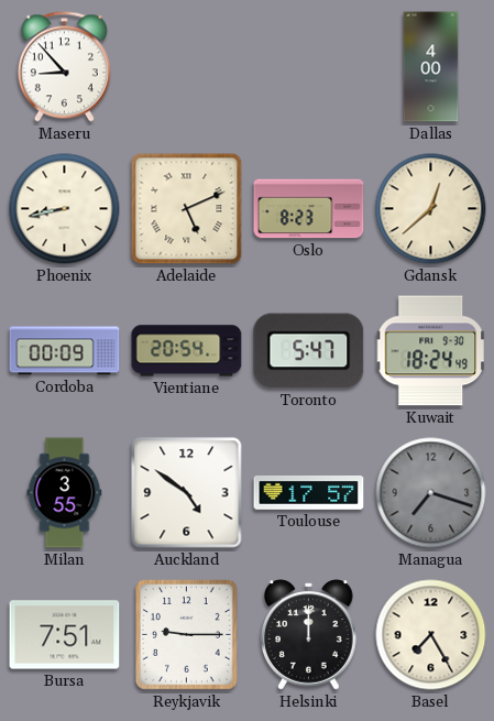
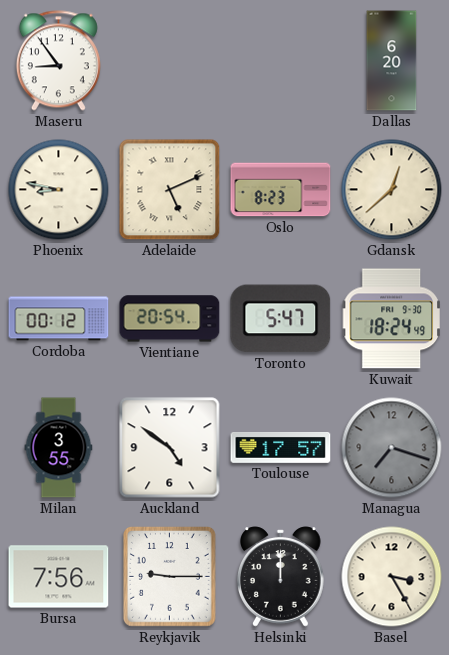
Maseru: 8:53 -> 8:54 (58, 61)
Dallas: 4:00 -> 6:20 (392, 61)
Phoenix: 8:43 -> 8:47 (59, 190)
Cordoba: 00:09 -> 00:12 (59, 319)
Bursa: 7:51 -> 7:56 (59, 577)
Basel: 7:25 -> 3:25 (392, 577)
